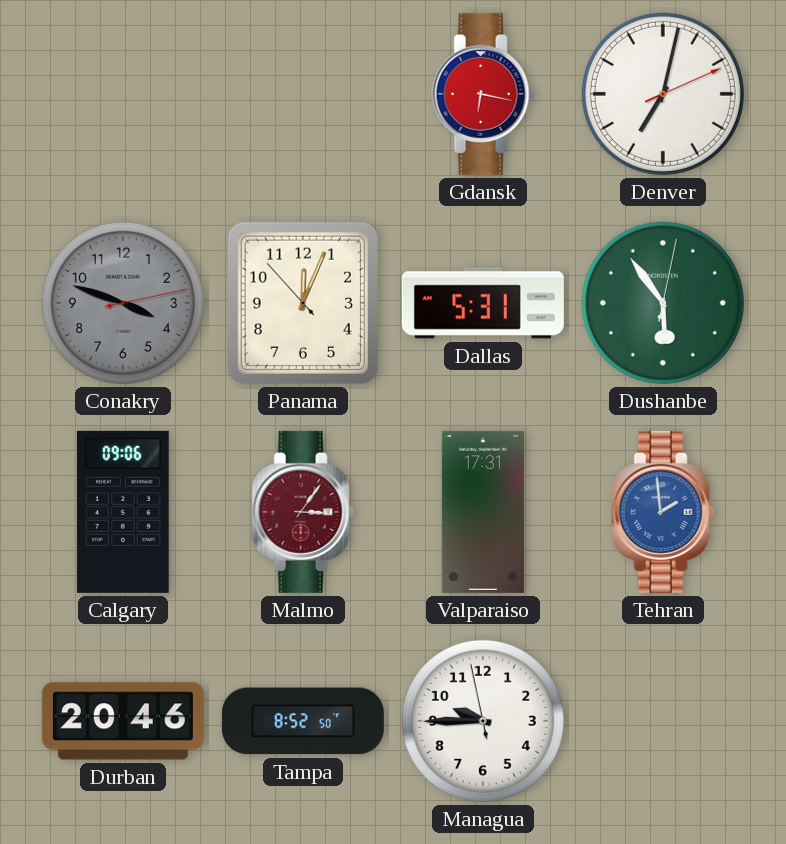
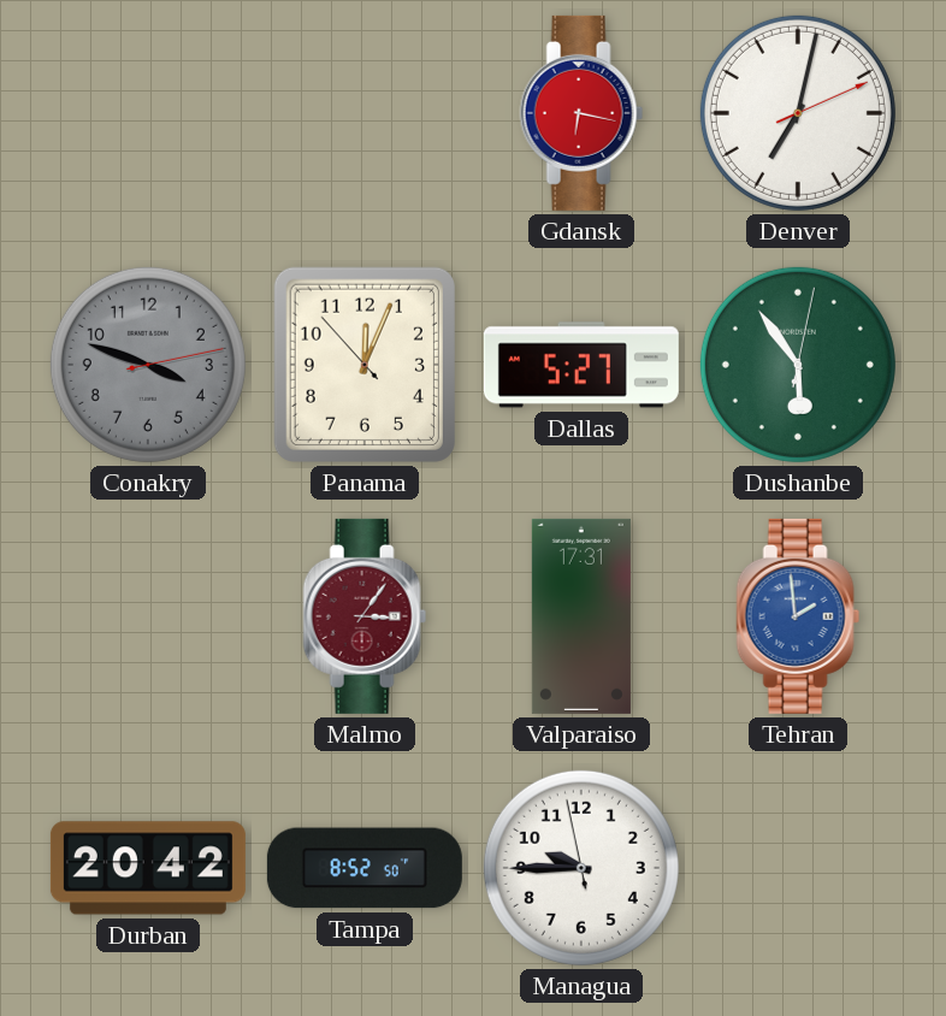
Dallas: 5:31 -> 5:27 (581, 365)
Calgary: 09:06 -> none (124, 512)
Durban: 20:46 -> 20:42 (148, 868)
